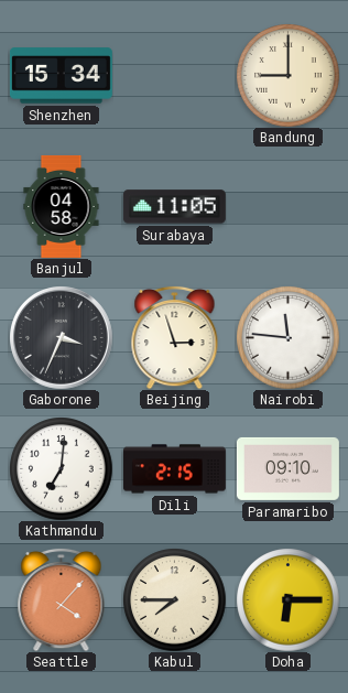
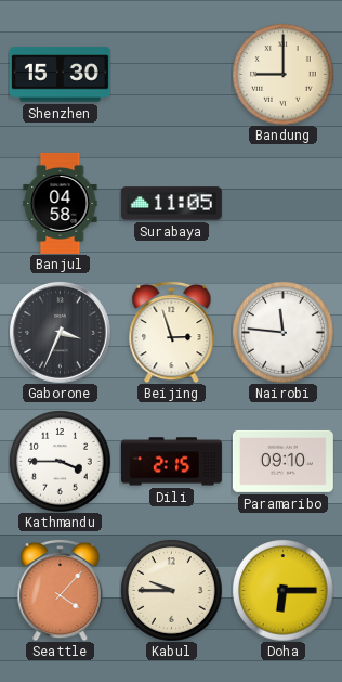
Shenzhen: 15:34 -> 15:30 (60, 75)
Kathmandu: 7:01 -> 3:45 (60, 461)
Kabul: 7:45 -> 9:45 (171, 590)
